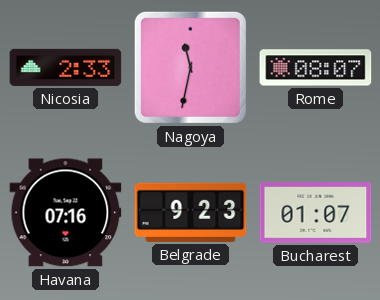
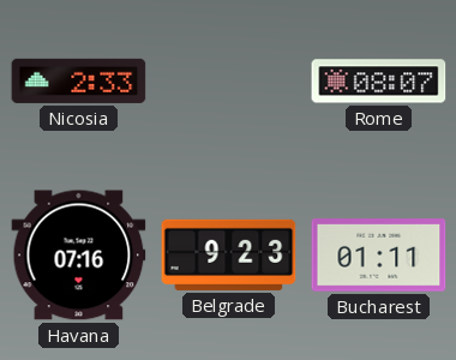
Nagoya: 11:32 -> none (190, 67)
Bucharest: 01:07 -> 01:11 (379, 256)
